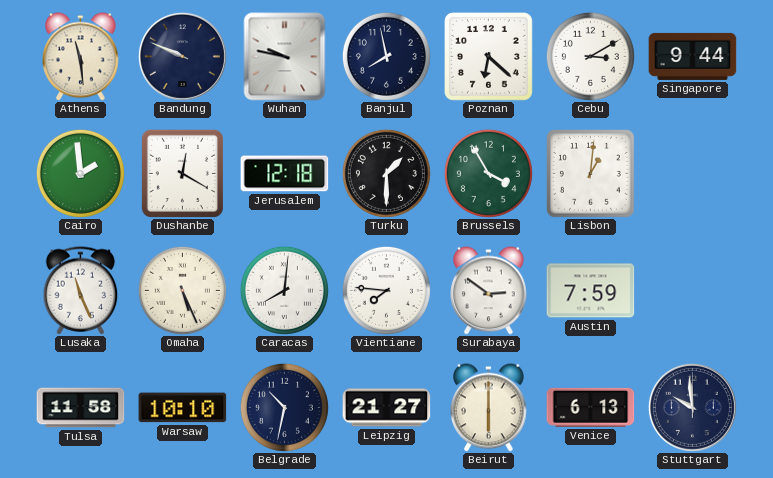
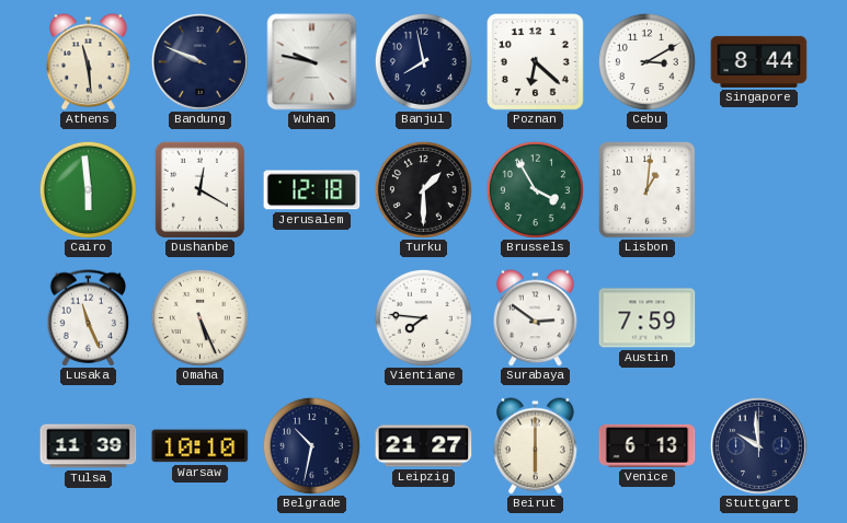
Singapore: 9:44 -> 8:44 (759, 61)
Cairo: 1:59 -> 5:59 (88, 189)
Caracas: 8:01 -> none (284, 290)
Tulsa: 11:58 -> 11:39 (89, 446)
